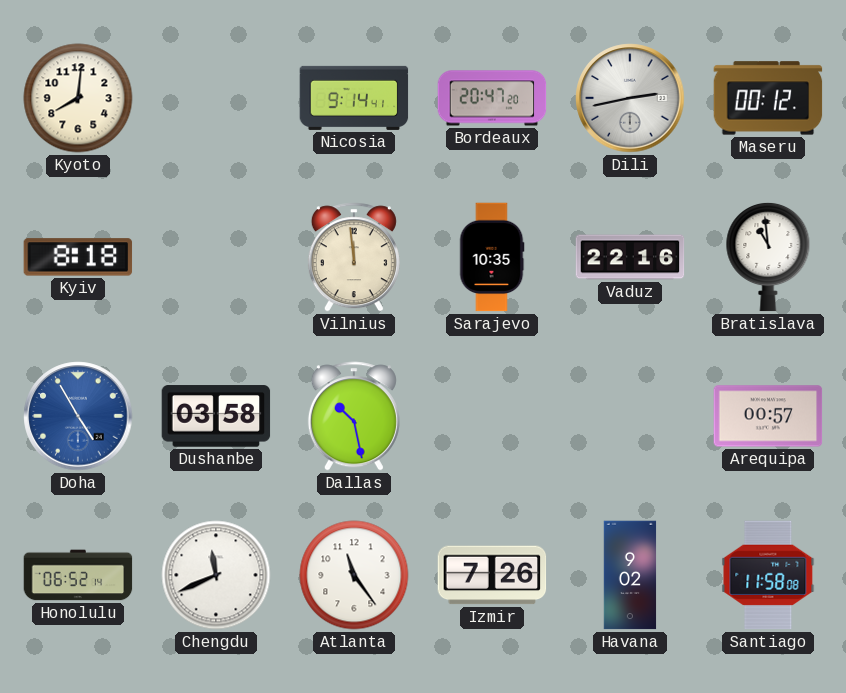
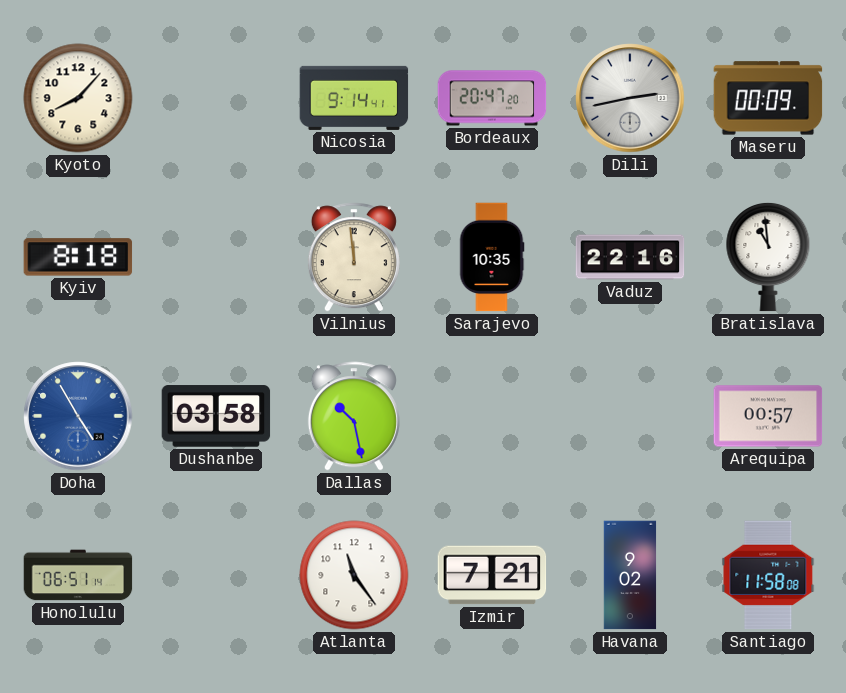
Kyoto: 8:01 -> 8:07 (78, 98)
Maseru: 00:12 -> 00:09 (768, 98)
Honolulu: 06:52 -> 06:51 (78, 575)
Chengdu: 11:41 -> none (216, 575)
Izmir: 7:26 -> 7:21 (492, 575)
